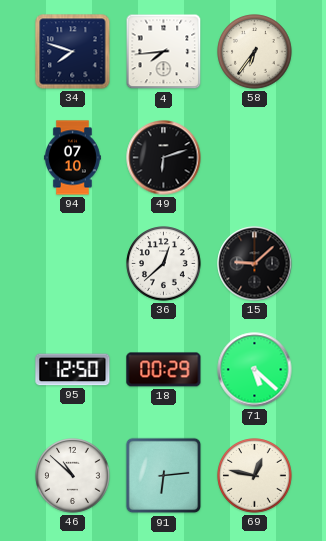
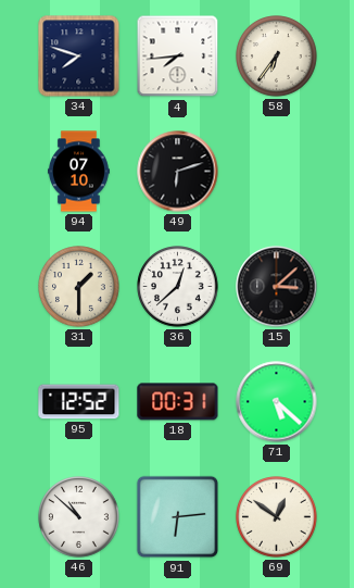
31: none -> 1:30 (79, 287)
15: 9:08 -> 3:08 (277, 287)
95: 12:50 -> 12:52 (79, 402)
18: 00:29 -> 00:31 (178, 402)
69: 12:47 -> 12:51 (277, 517)
